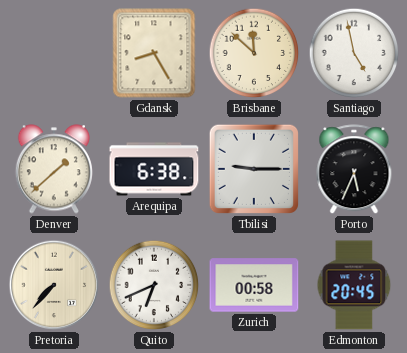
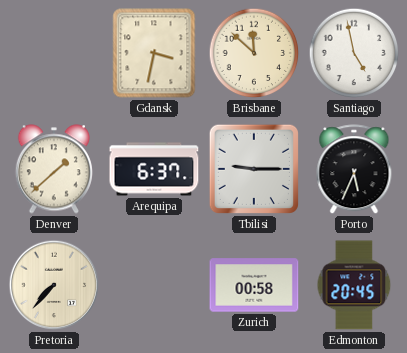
Gdansk: 8:25 -> 3:32 (154, 53)
Arequipa: 6:38 -> 6:37 (154, 169)
Quito: 6:41 -> none (154, 285)
